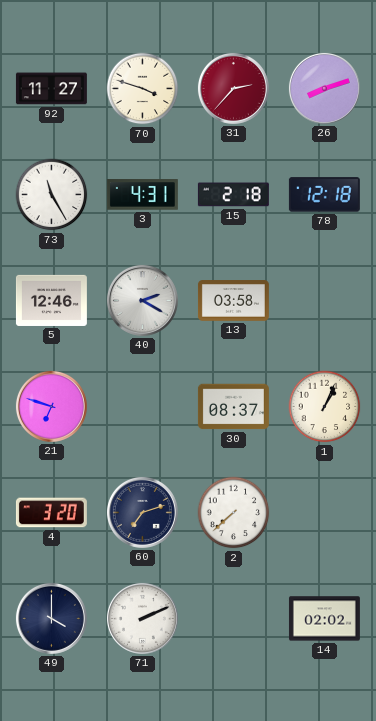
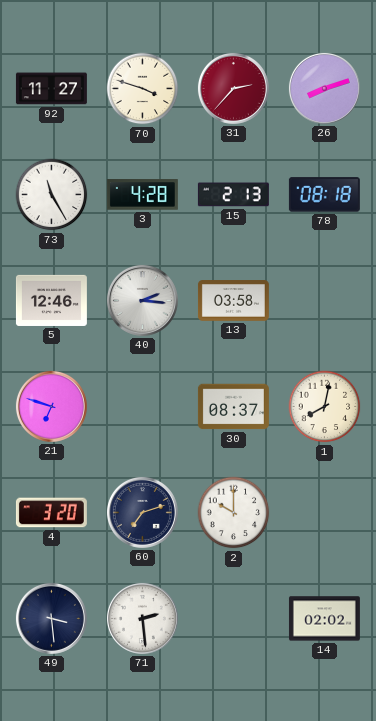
3: 4:31 -> 4:28 (142, 195)
15: 2:18 -> 2:13 (233, 195)
78: 12:18 -> 08:18 (324, 195)
40: 2:20 -> 2:16 (142, 300)
1: 1:04 -> 8:02 (325, 407)
2: 7:38 -> 10:00 (234, 513)
49: 4:00 -> 3:29 (51, 618)
71: 2:11 -> 2:29 (142, 618)
